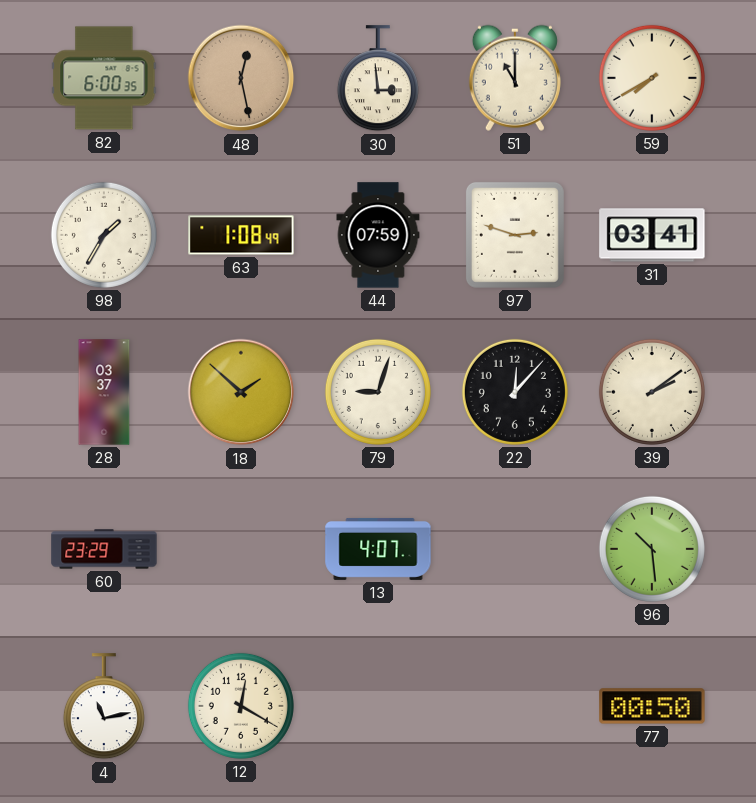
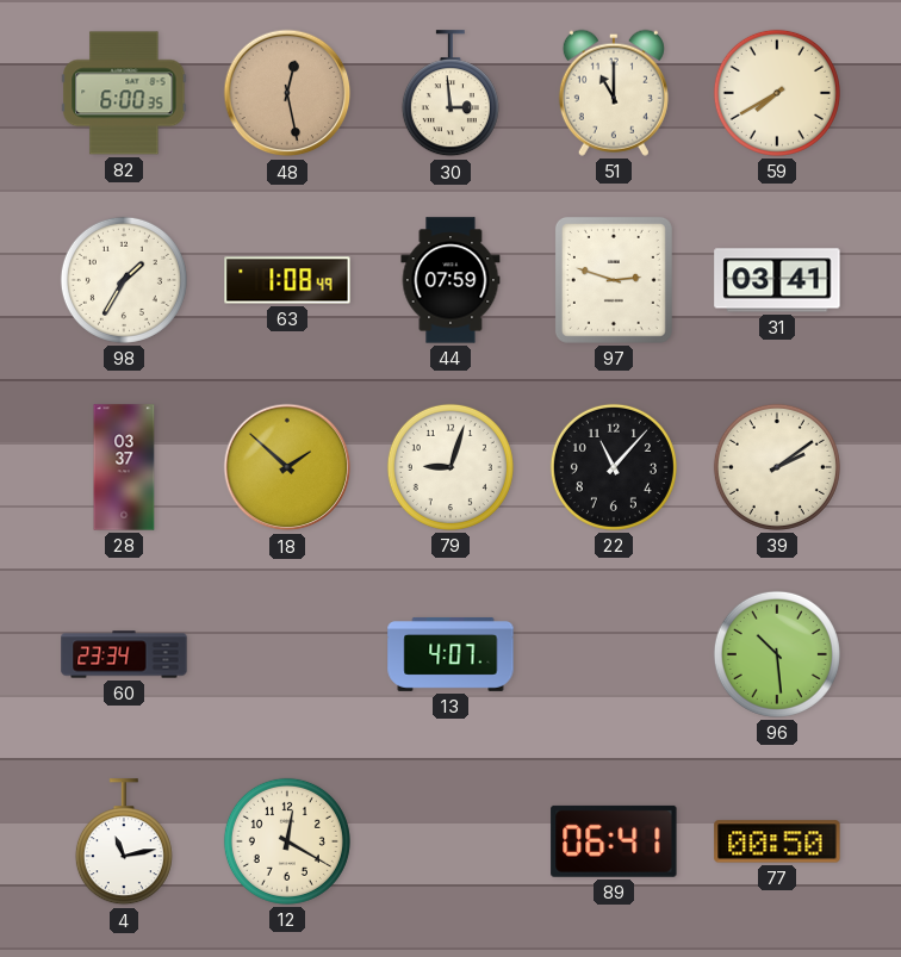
22: 12:07 -> 11:07 (614, 467)
60: 23:29 -> 23:34 (124, 654)
89: none -> 06:41 (614, 841)
